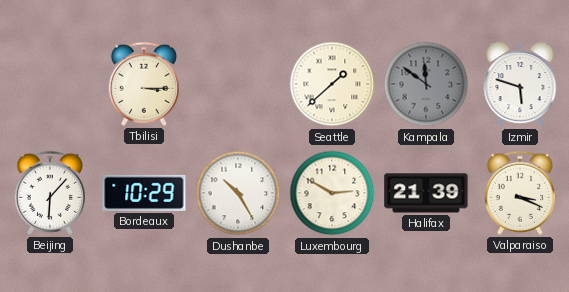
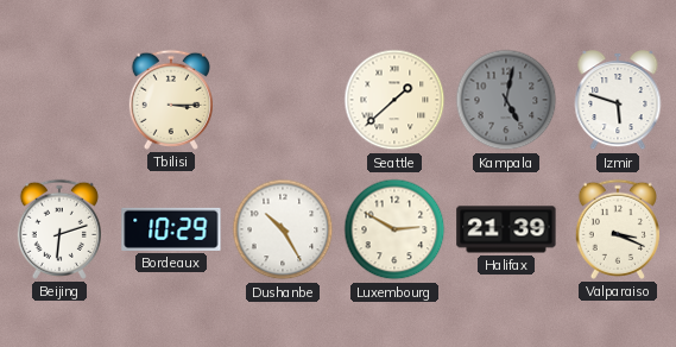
Kampala: 11:51 -> 5:02 (506, 100)
Beijing: 6:07 -> 6:12 (59, 229)
